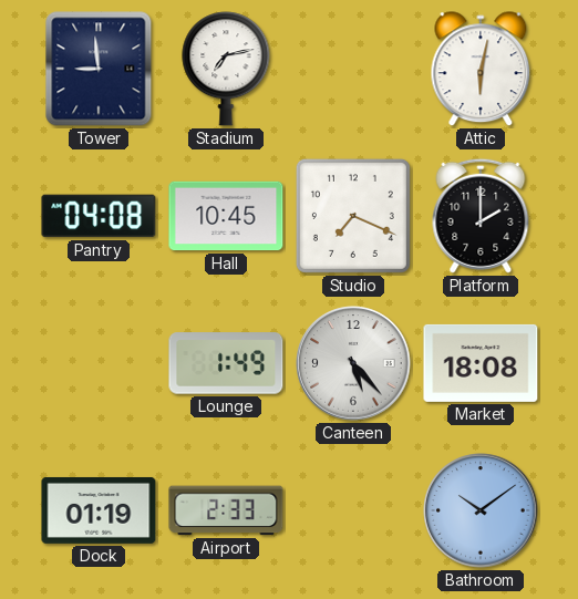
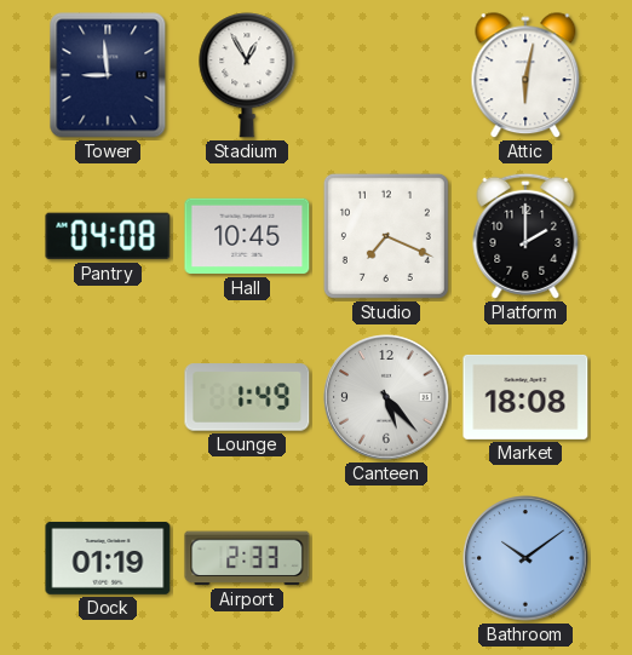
Stadium: 7:13 -> 12:55 (247, 75)
